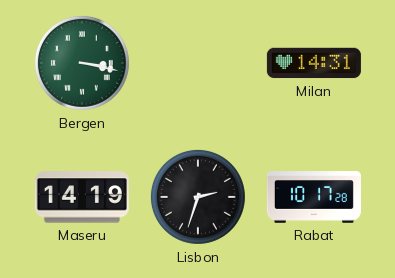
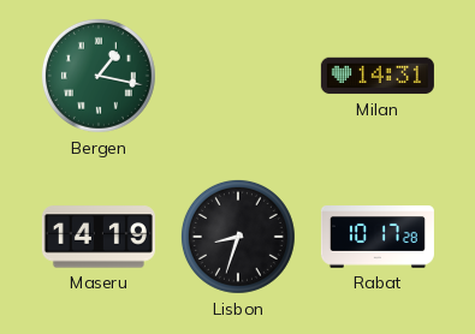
Bergen: 3:17 -> 1:17 (99, 76)
Lisbon: 2:33 -> 8:33 (238, 237)
